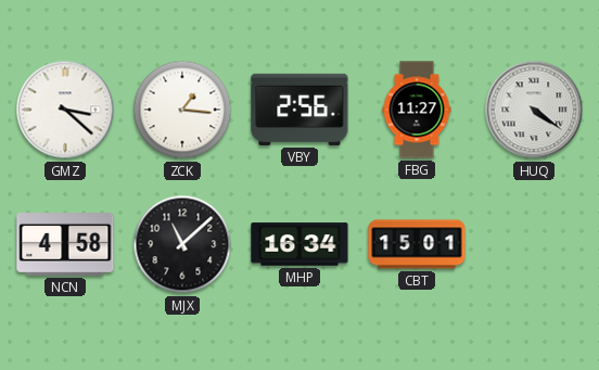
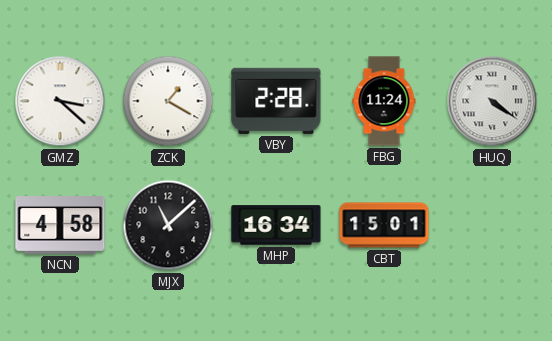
ZCK: 1:16 -> 1:20 (168, 101)
VBY: 2:56 -> 2:28 (276, 101)
FBG: 11:27 -> 11:24 (384, 101)
